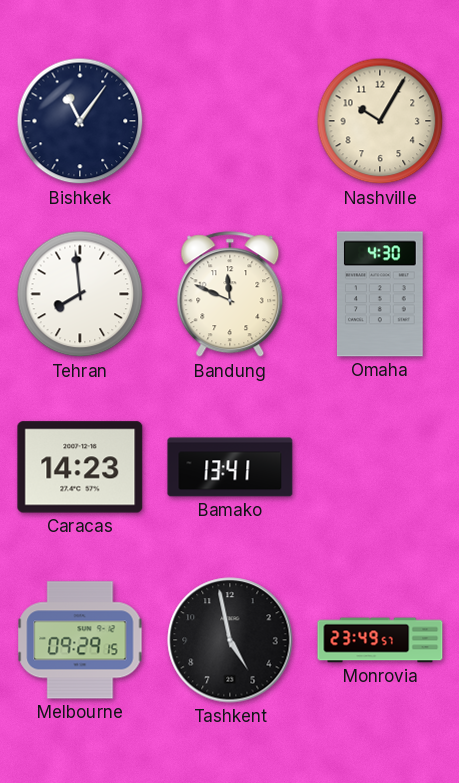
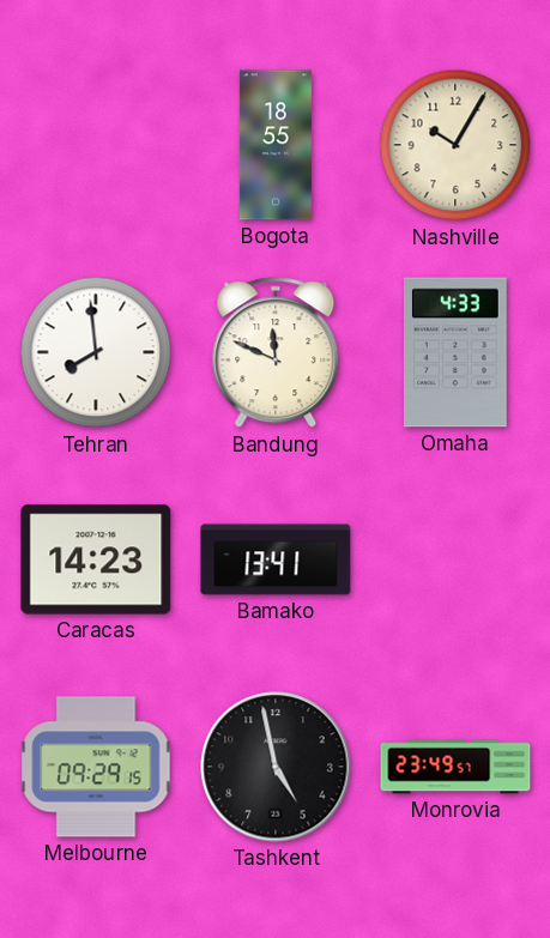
Bishkek: 11:06 -> none (80, 121)
Bogota: none -> 18:55 (276, 145)
Omaha: 4:30 -> 4:33 (455, 352)
